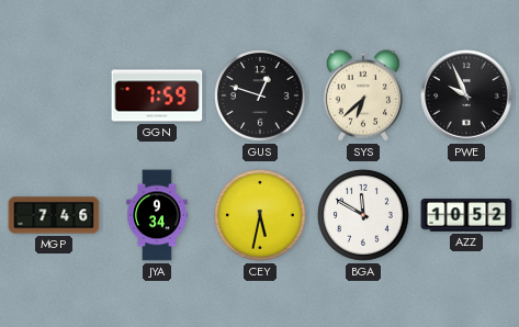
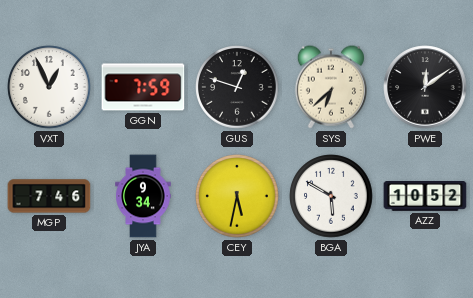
VXT: none -> 12:56 (49, 87)
PWE: 9:56 -> 12:09 (425, 87)
BGA: 11:50 -> 5:50 (331, 196)
